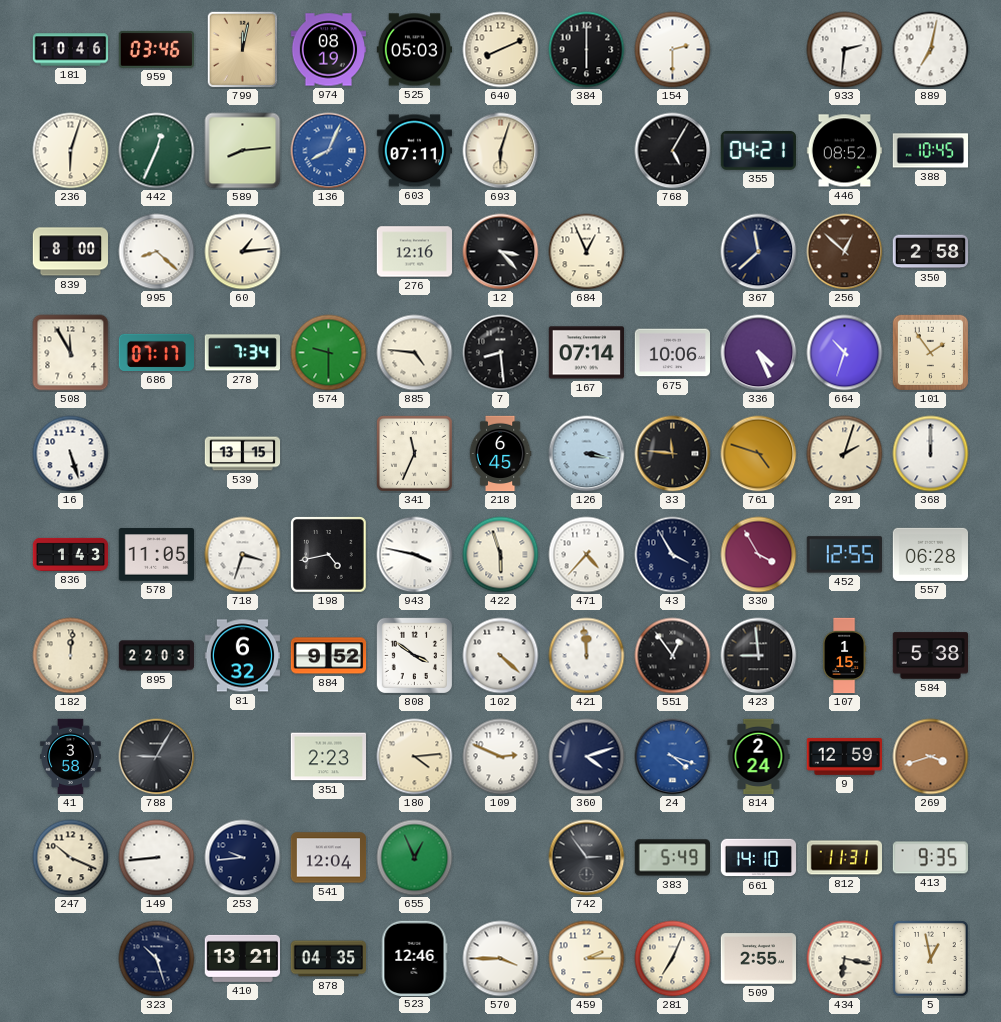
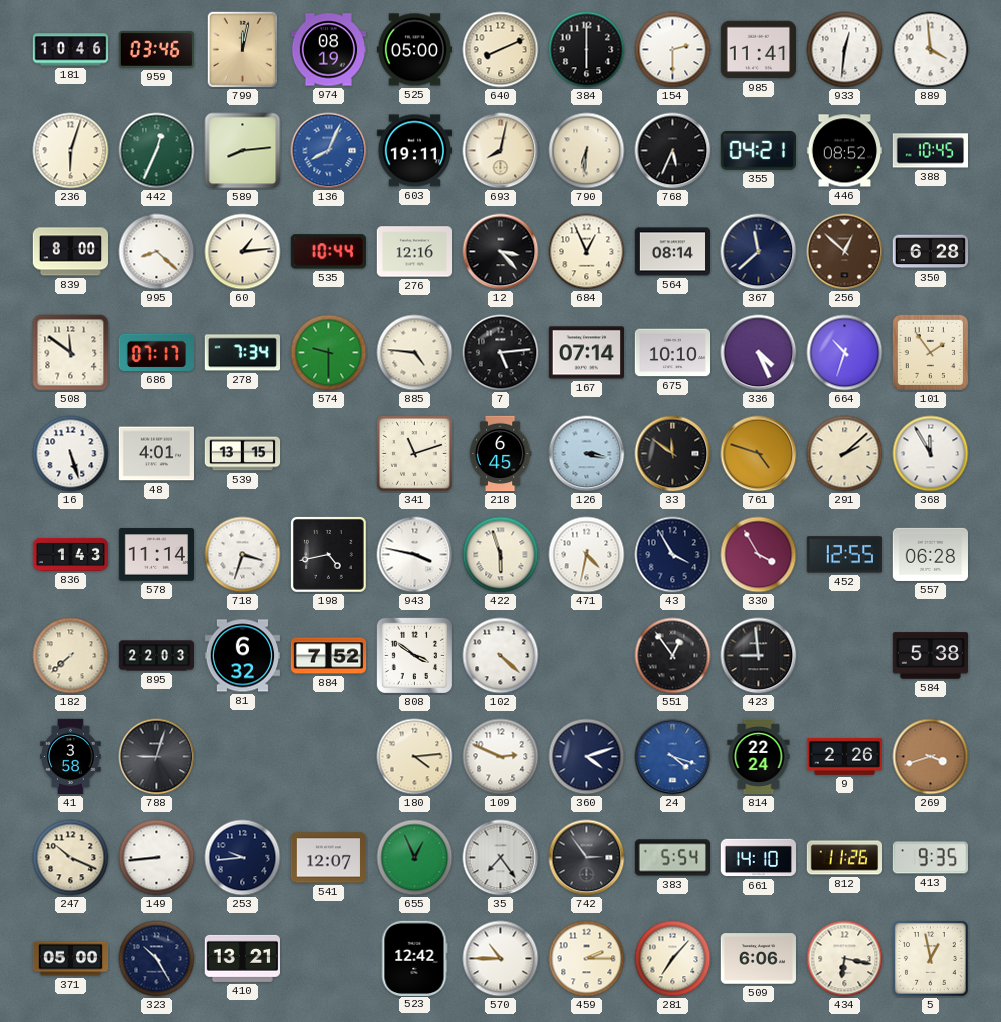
525: 05:03 -> 05:00 (414, 50)
985: none -> 11:41 (758, 50)
933: 2:31 -> 12:31 (845, 50)
889: 7:02 -> 3:59 (931, 50)
603: 07:11 -> 19:11 (414, 151)
693: 6:03 -> 8:02 (501, 151)
790: none -> 6:31 (587, 151)
768: 5:05 -> 5:34 (673, 151)
535: none -> 10:44 (328, 252)
564: none -> 08:14 (673, 252)
350: 2:58 -> 6:28 (930, 252)
508: 11:55 -> 11:51 (71, 353)
7: 8:29 -> 5:14 (501, 353)
675: 10:06 -> 10:10 (673, 353)
48: none -> 4:01 (156, 454)
341: 11:34 -> 11:12 (415, 454)
33: 11:46 -> 11:51 (673, 454)
291: 2:03 -> 2:08 (845, 454)
368: 12:00 -> 11:55 (931, 454)
578: 11:05 -> 11:14 (157, 555)
471: 4:37 -> 4:32 (587, 555)
182: 12:01 -> 7:38 (71, 656)
884: 9:52 -> 7:52 (329, 656)
421: 11:59 -> none (587, 656)
107: 1:15 -> none (845, 656)
788: 9:05 -> 9:03 (157, 757)
351: 2:23 -> none (328, 757)
814: 2:24 -> 22:24 (759, 757)
9: 12:59 -> 2:26 (844, 756)
541: 12:04 -> 12:07 (329, 858)
35: none -> 7:24 (501, 858)
383: 5:49 -> 5:54 (672, 858)
812: 11:31 -> 11:26 (844, 858)
371: none -> 05:00 (71, 959)
323: 10:27 -> 10:25 (157, 959)
878: 04:35 -> none (328, 959)
523: 12:46 -> 12:42 (414, 958)
570: 3:45 -> 10:45 (501, 959)
281: 7:04 -> 7:07 (673, 959)
509: 2:55 -> 6:06 (758, 959)
